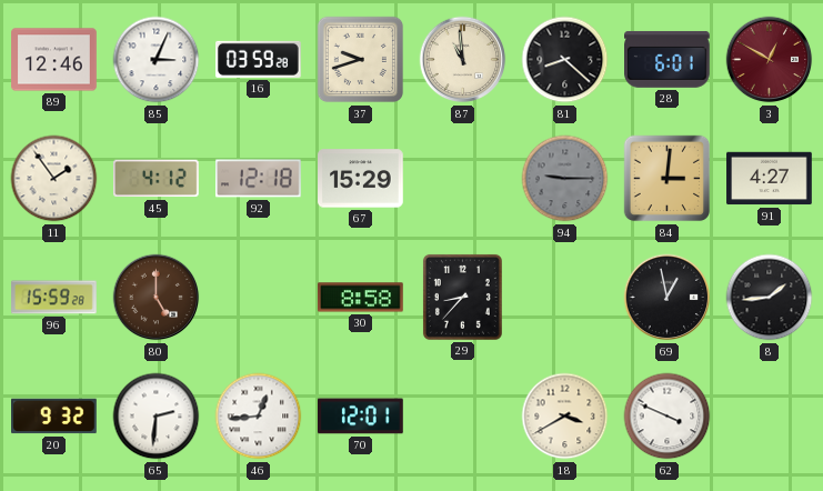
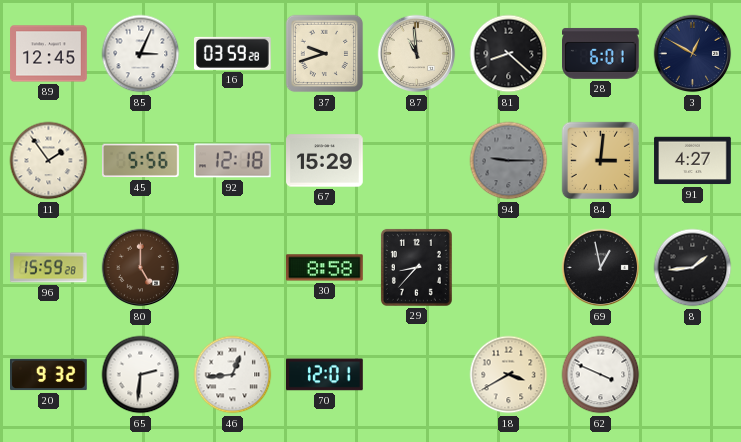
89: 12:46 -> 12:45 (49, 54)
3 dial: burgundy -> navy (693, 54)
45: 4:12 -> 5:56 (141, 161)
